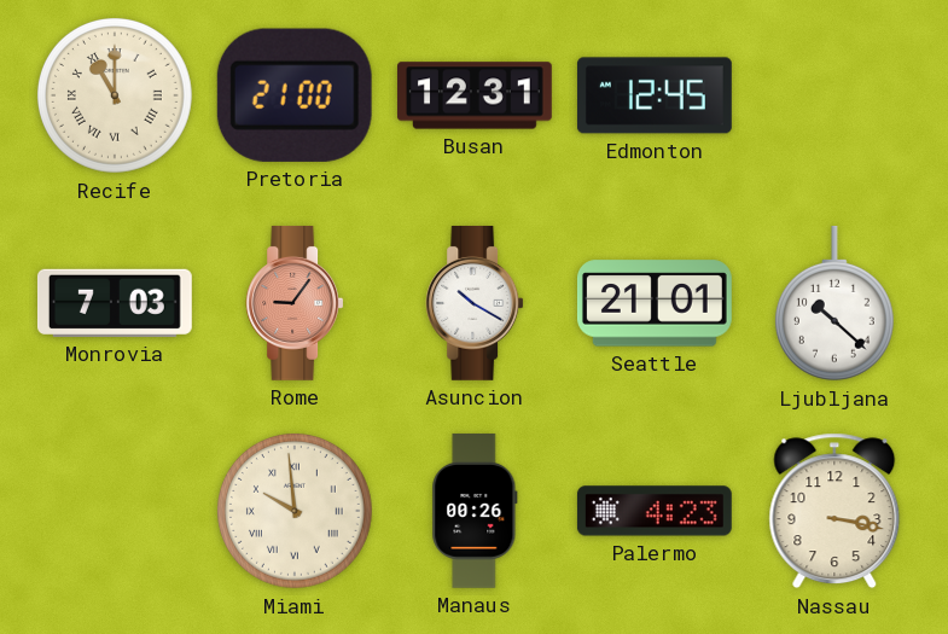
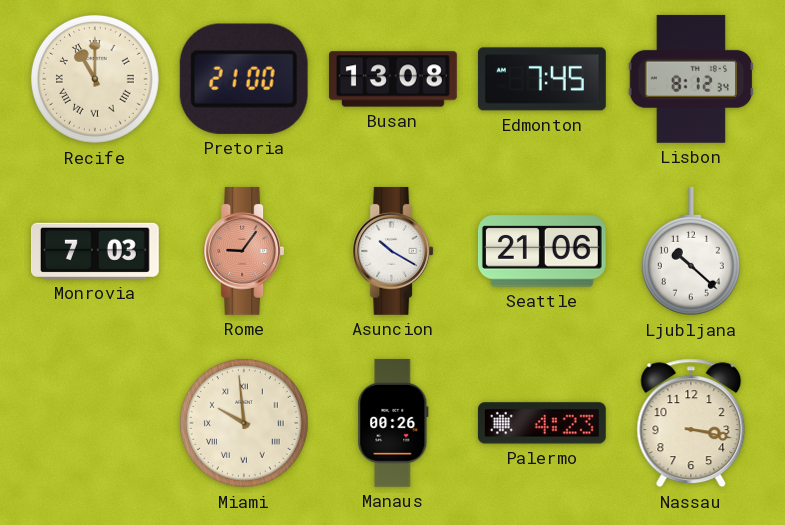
Busan: 12:31 -> 13:08 (393, 79)
Edmonton: 12:45 -> 7:45 (542, 79)
Lisbon: none -> 8:12 (691, 79)
Seattle: 21:01 -> 21:06 (542, 251)
